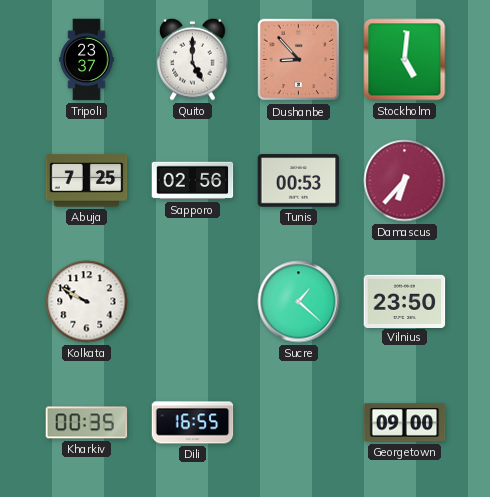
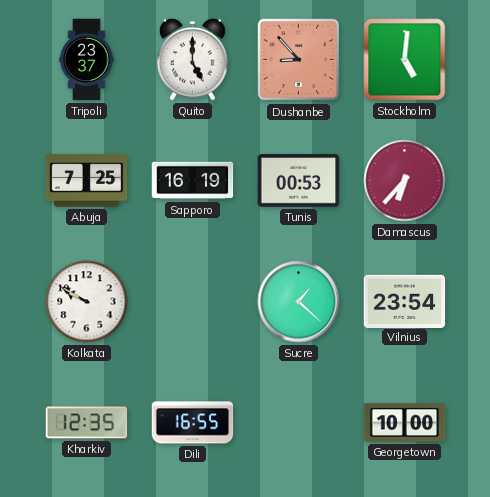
Sapporo: 02:56 -> 16:19 (193, 181)
Vilnius: 23:50 -> 23:54 (405, 301)
Kharkiv: 00:35 -> 12:35 (87, 423)
Georgetown: 09:00 -> 10:00 (405, 423)
